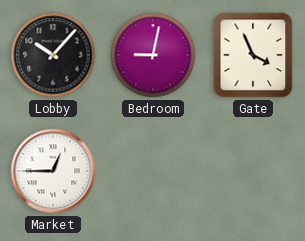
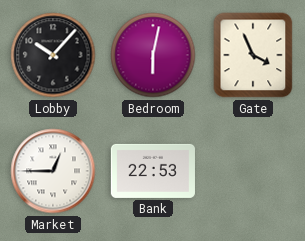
Bedroom: 9:02 -> 6:02 (153, 55)
Bank: none -> 22:53 (153, 171)
